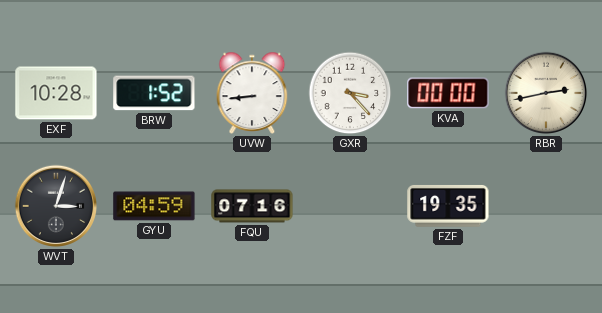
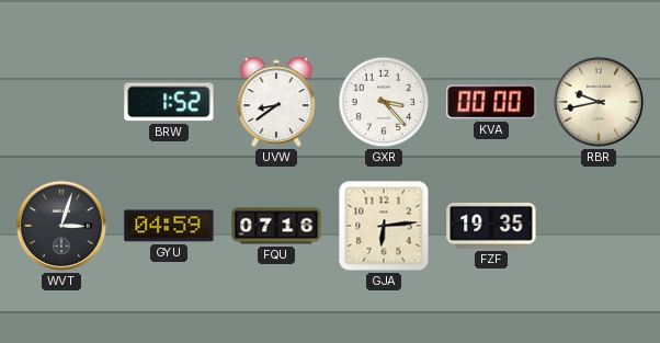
EXF: 10:28 -> none (56, 93)
UVW: 8:44 -> 8:39 (276, 102)
RBR: 2:43 -> 9:43 (599, 102)
GJA: none -> 6:14 (384, 226)
